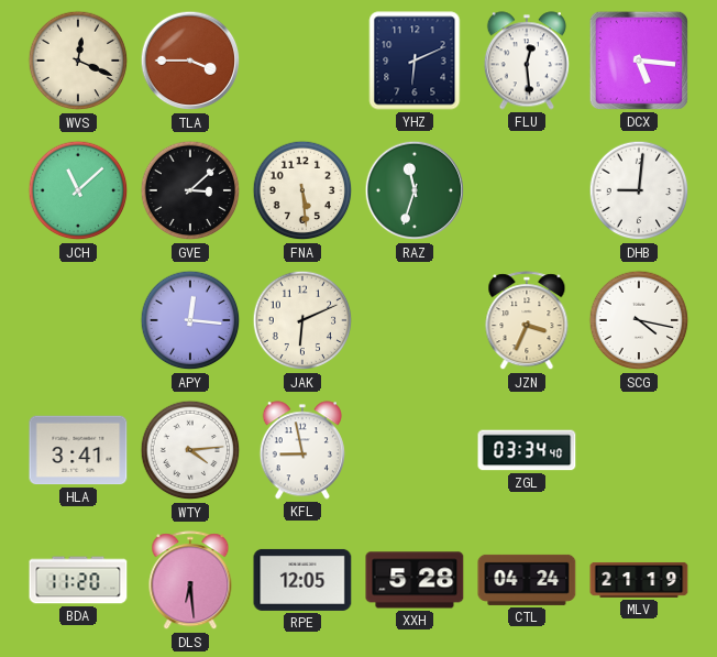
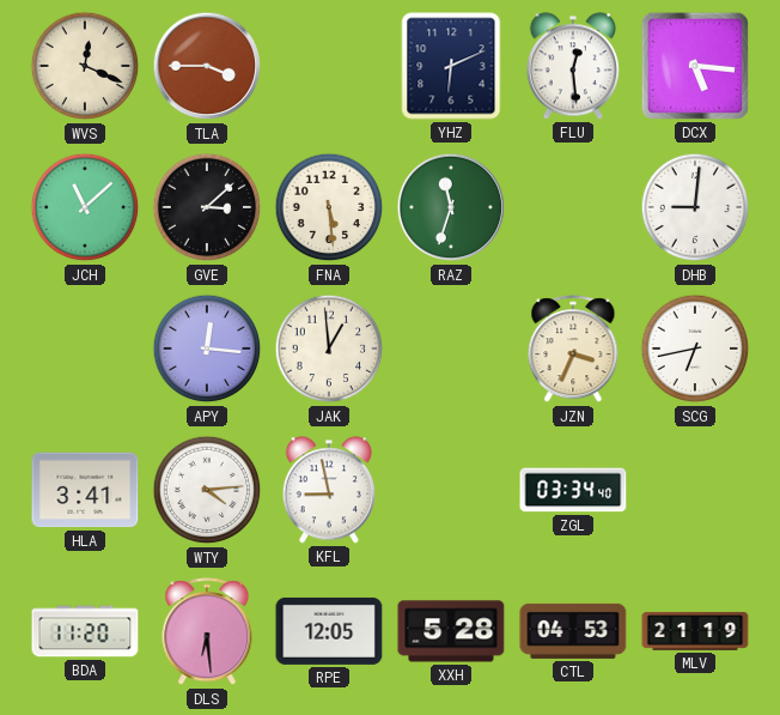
JAK: 6:11 -> 12:59 (329, 349)
SCG: 4:17 -> 6:43 (695, 349)
CTL: 04:24 -> 04:53 (573, 631)
